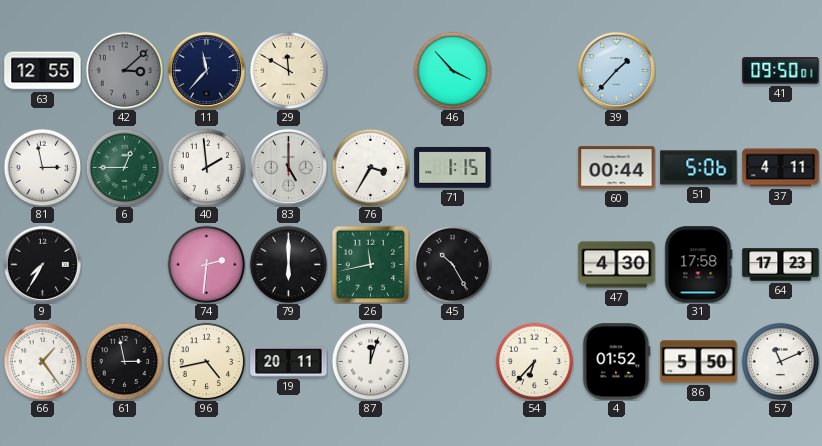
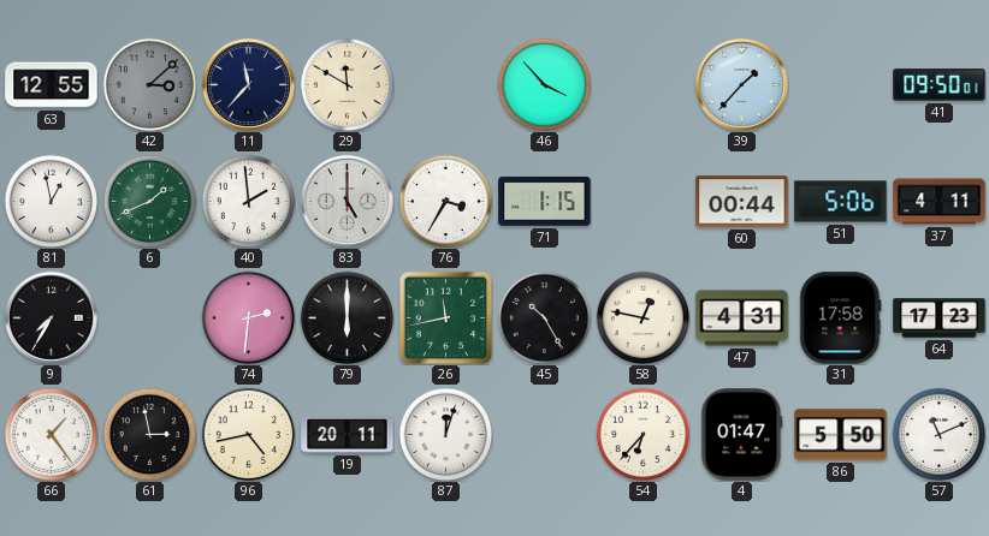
81: 2:58 -> 12:58 (51, 201)
6: 12:45 -> 1:41 (149, 201)
58: none -> 12:47 (642, 317)
47: 4:30 -> 4:31 (742, 318)
4: 01:52 -> 01:47 (742, 435)
